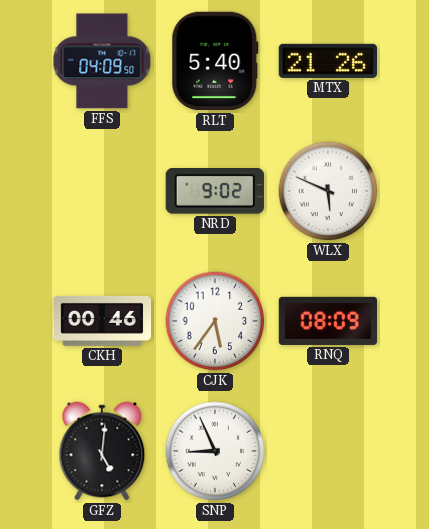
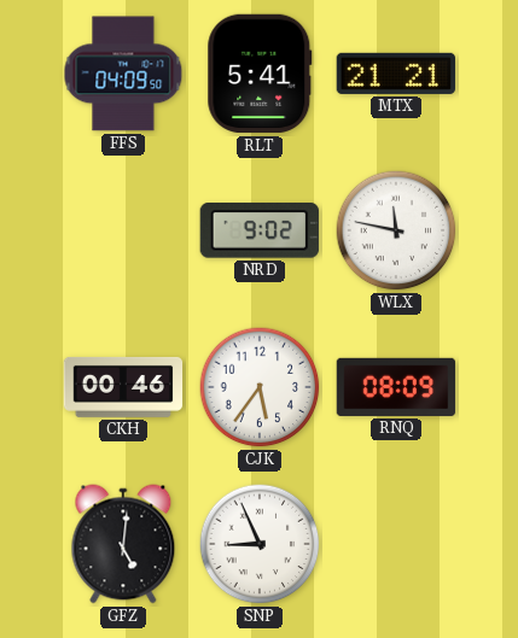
RLT: 5:40 -> 5:41 (260, 74)
MTX: 21:26 -> 21:21 (396, 74)
WLX: 5:49 -> 11:47 (396, 230)
